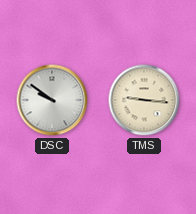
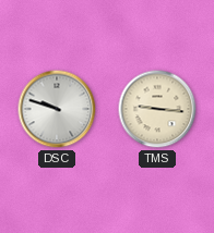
DSC: 9:51 -> 9:48 (57, 109)
